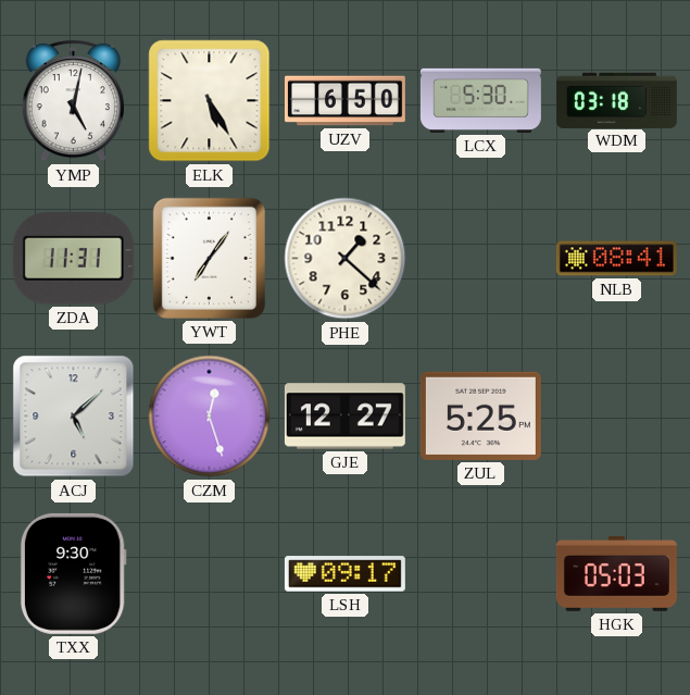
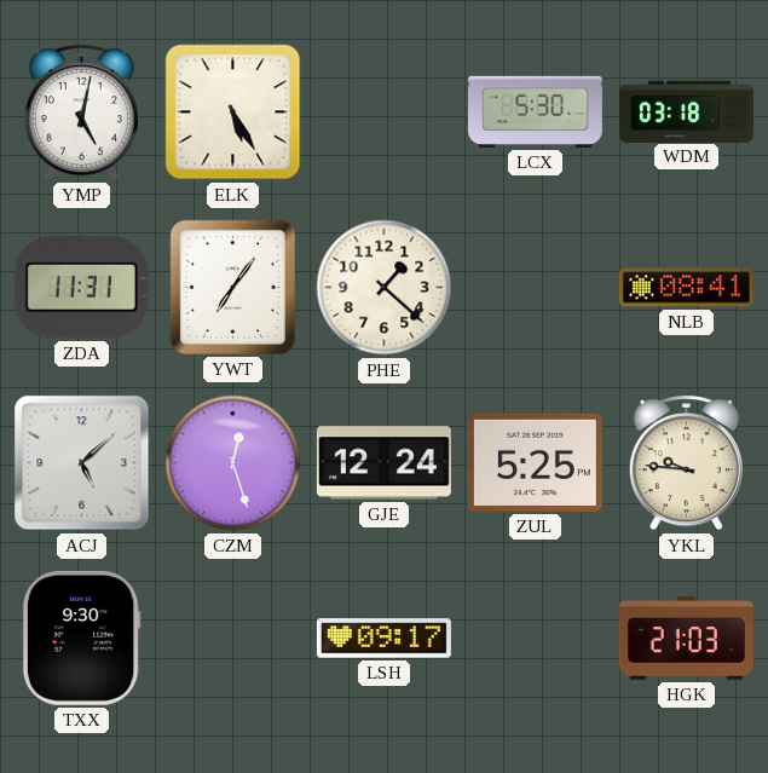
UZV: 6:50 -> none (344, 101)
GJE: 12:27 -> 12:24 (383, 463)
YKL: none -> 9:46 (686, 463)
HGK: 05:03 -> 21:03 (686, 638)
